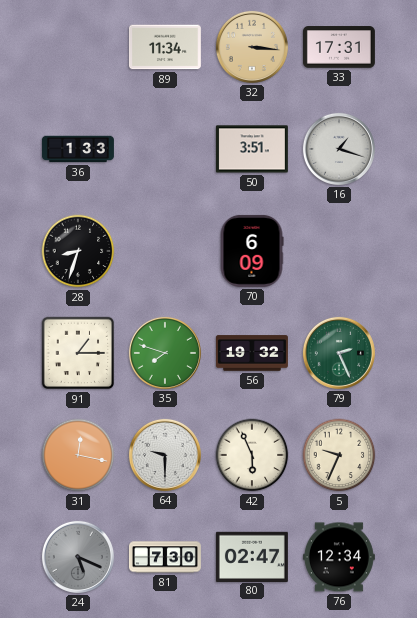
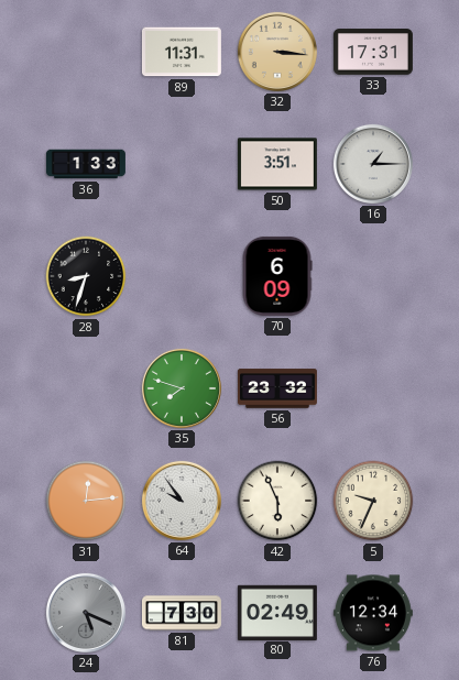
89: 11:34 -> 11:31 (182, 52)
16: 1:18 -> 1:15 (373, 164)
91: 1:15 -> none (78, 353)
56: 19:32 -> 23:32 (277, 388)
79: 2:26 -> none (339, 353)
31: 12:17 -> 12:14 (86, 501)
64: 9:30 -> 9:54 (182, 501)
80: 02:47 -> 02:49 (277, 612)
